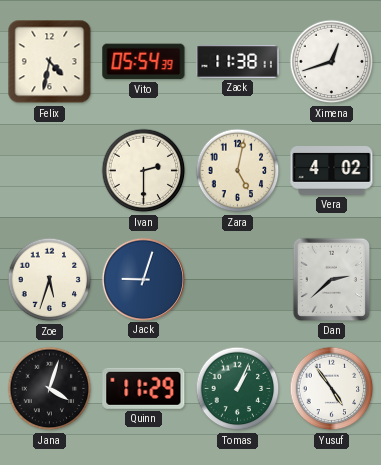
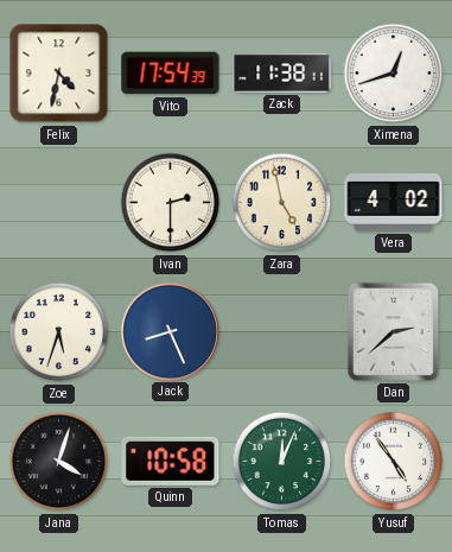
Vito: 05:54 -> 17:54 (171, 74)
Zara: 5:02 -> 4:58 (282, 203)
Jack: 9:03 -> 8:26 (170, 331)
Quinn: 11:29 -> 10:58 (171, 461)
Tomas: 1:04 -> 12:04 (282, 462)
